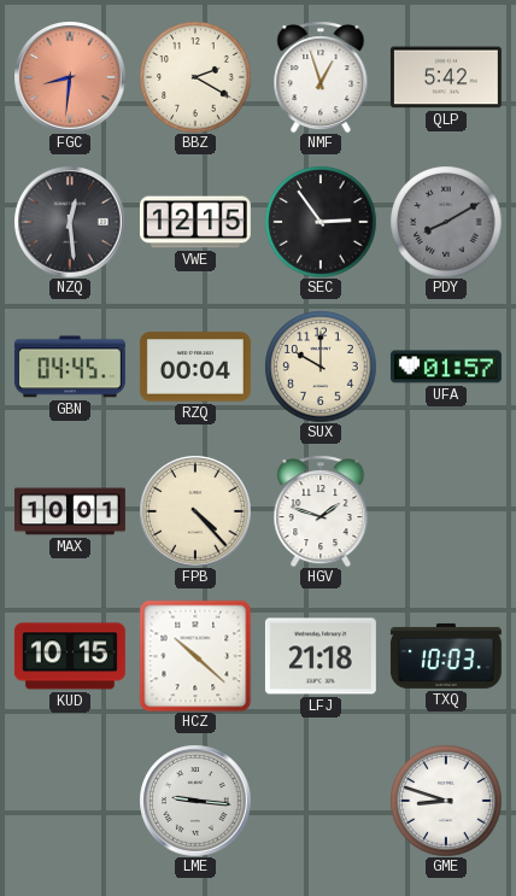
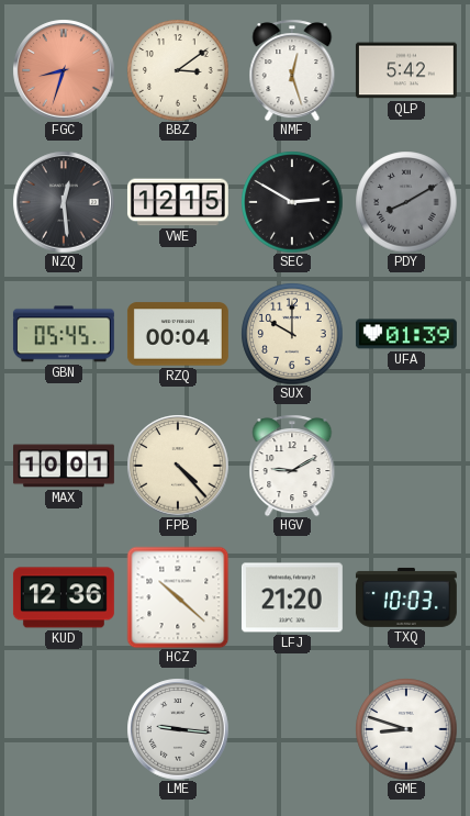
FGC: 8:31 -> 8:33 (64, 70)
BBZ: 2:20 -> 3:09 (178, 70)
NMF: 12:57 -> 12:27 (292, 70)
SEC: 2:54 -> 2:50 (292, 202)
GBN: 04:45 -> 05:45 (64, 334)
UFA: 01:57 -> 01:39 (406, 334)
HGV: 1:48 -> 9:10 (292, 466)
KUD: 10:15 -> 12:36 (64, 597)
LFJ: 21:18 -> 21:20 (292, 597)
